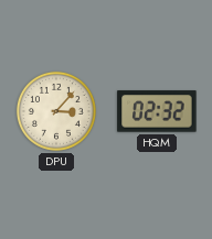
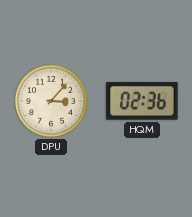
HQM: 02:32 -> 02:36 (142, 101)
